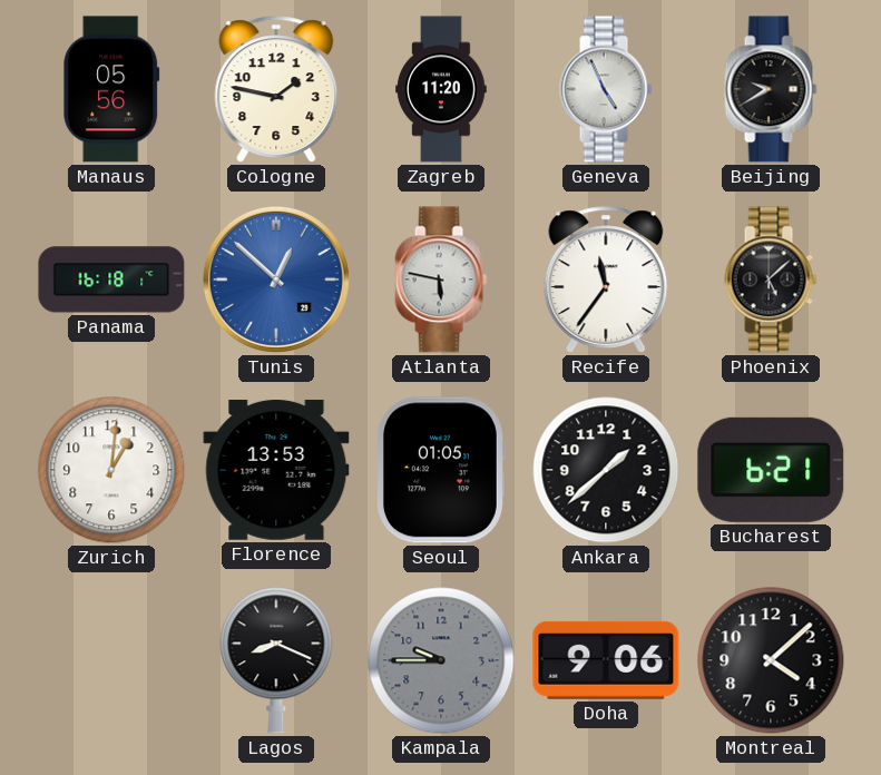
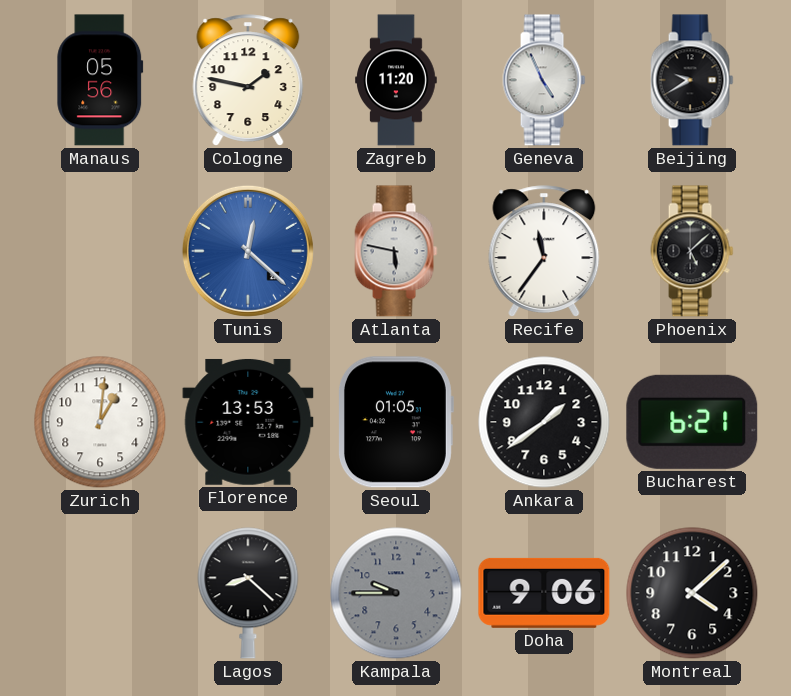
Panama: 16:18 -> none (111, 279)
Tunis: 12:52 -> 12:22 (248, 251)
Ankara: 1:38 -> 1:39 (544, 422)
Lagos: 8:19 -> 8:22 (248, 593)
